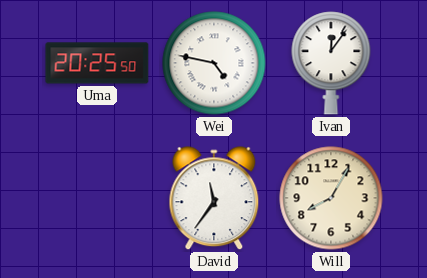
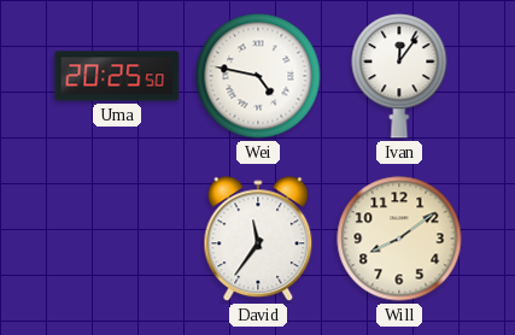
Will: 8:05 -> 8:09 (399, 239)
